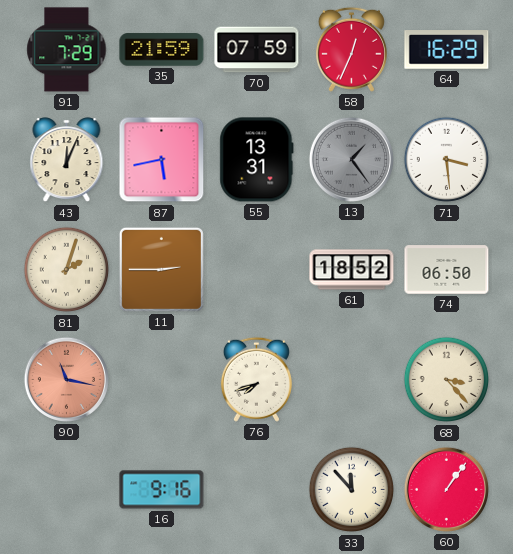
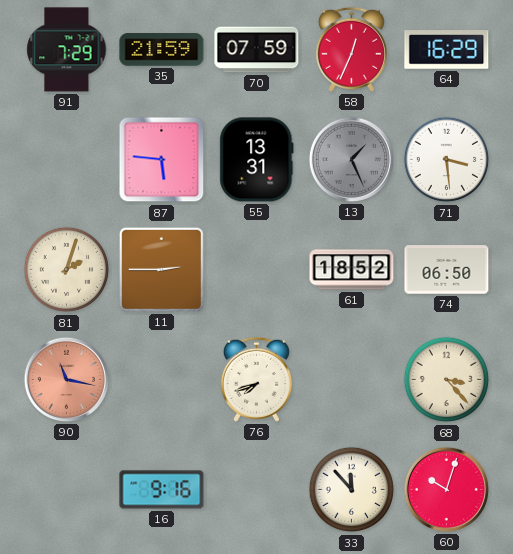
43: 12:04 -> none (67, 160)
87: 5:43 -> 5:46 (162, 160)
13: 1:24 -> 1:26 (351, 159)
60: 1:06 -> 10:03 (446, 489)
